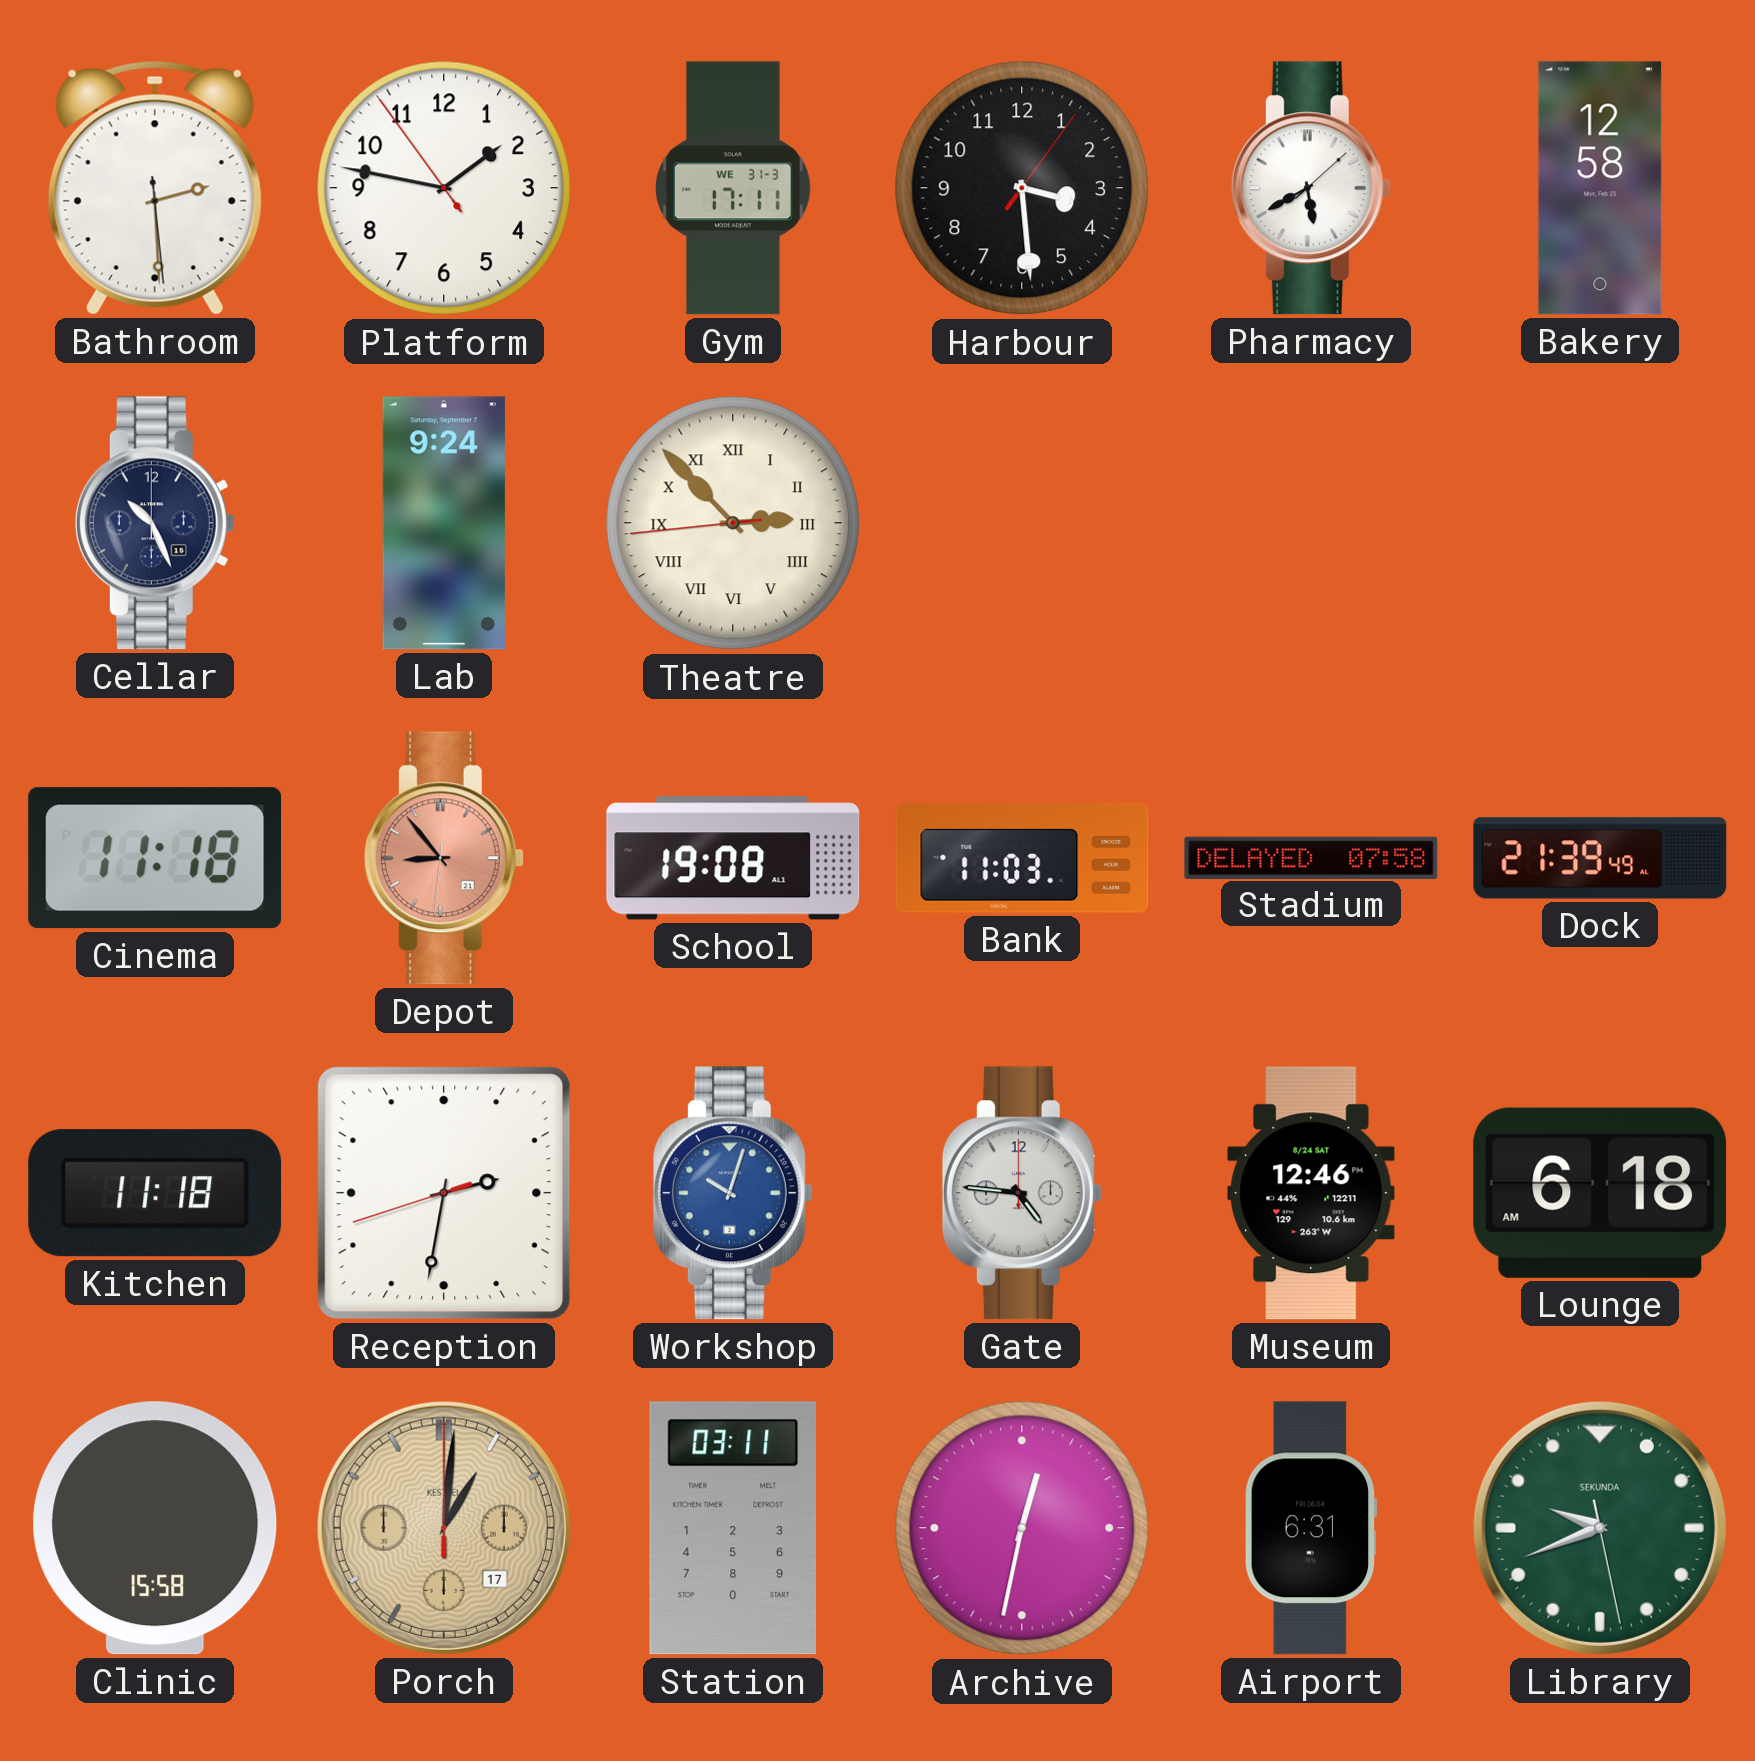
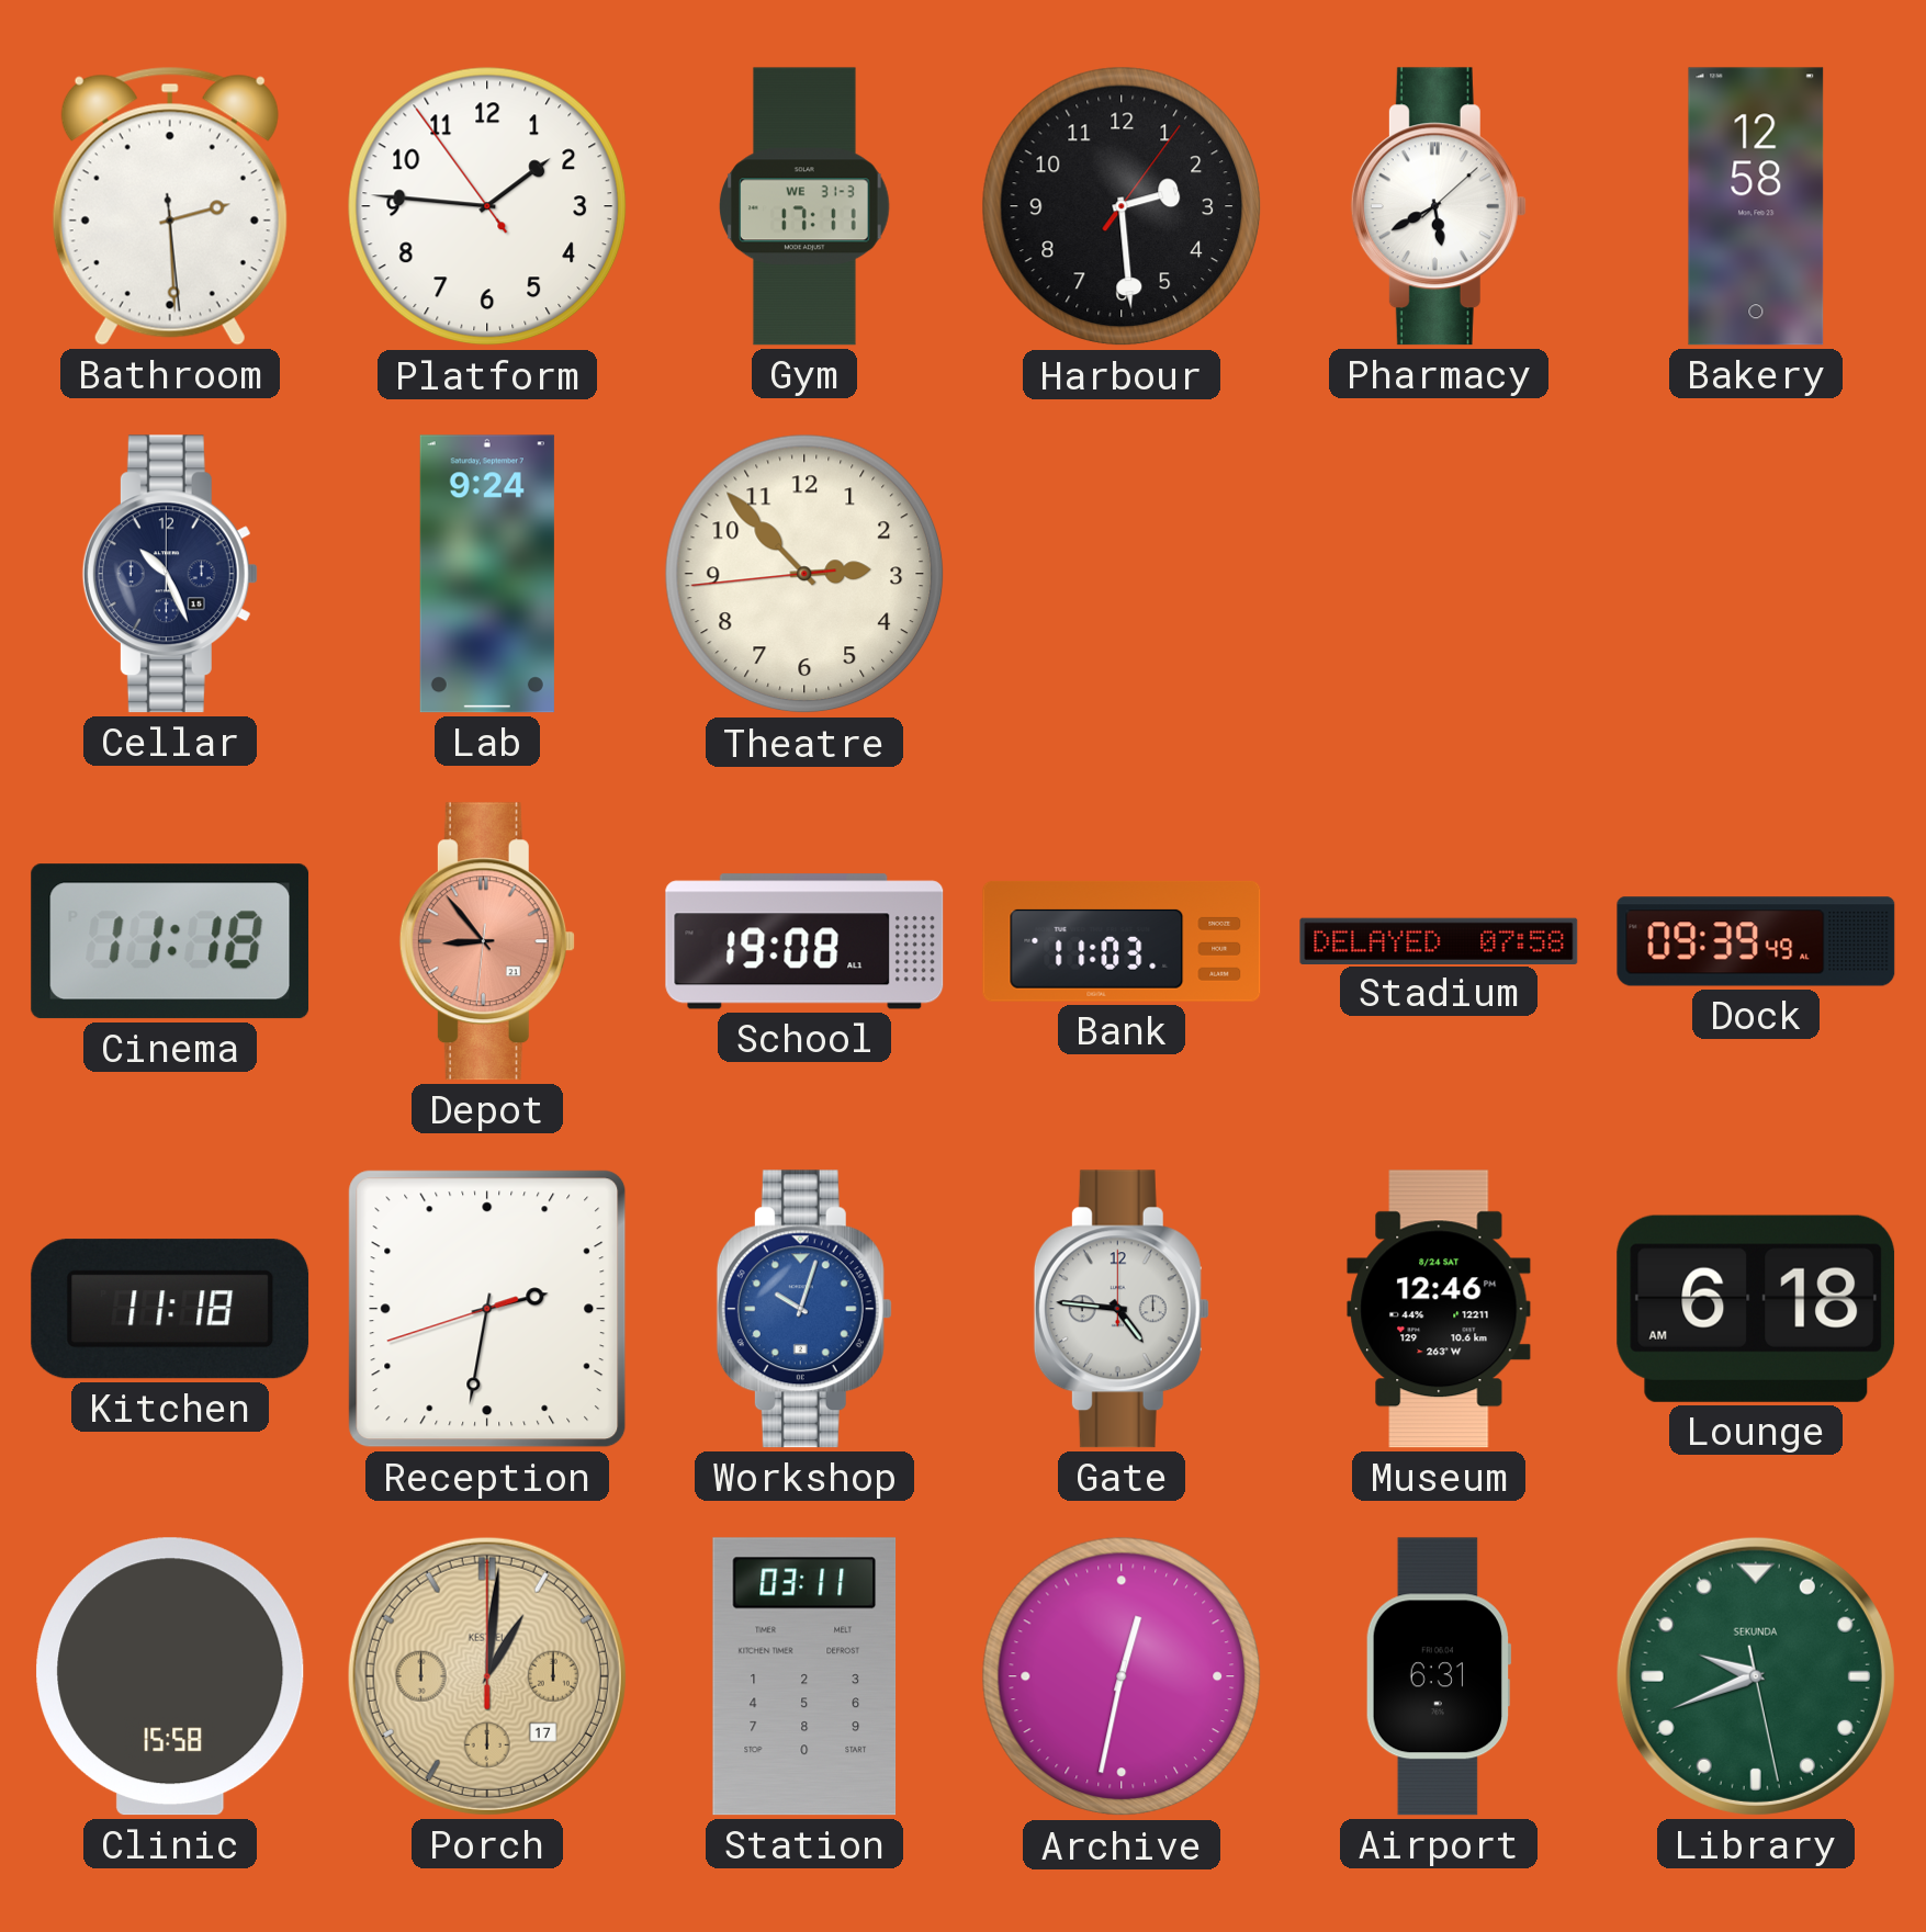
Platform: 1:46 -> 1:45 (487, 206)
Harbour: 3:29 -> 2:29 (1122, 206)
Theatre numerals: Roman -> Arabic (804, 574)
Dock: 21:39 -> 09:39 (1756, 941)
